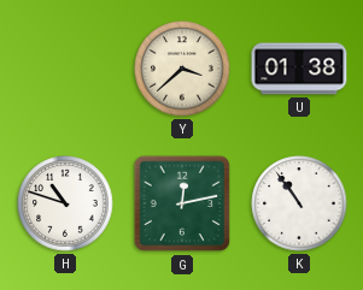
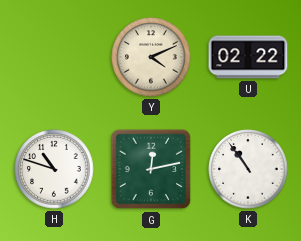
Y: 3:38 -> 4:11 (151, 57)
U: 01:38 -> 02:22 (248, 57)
